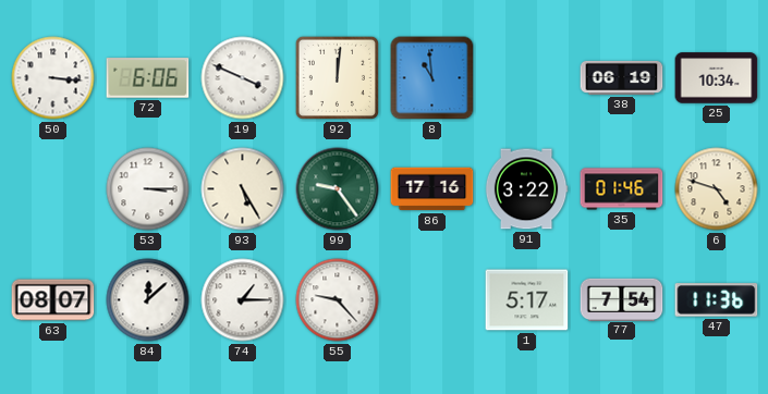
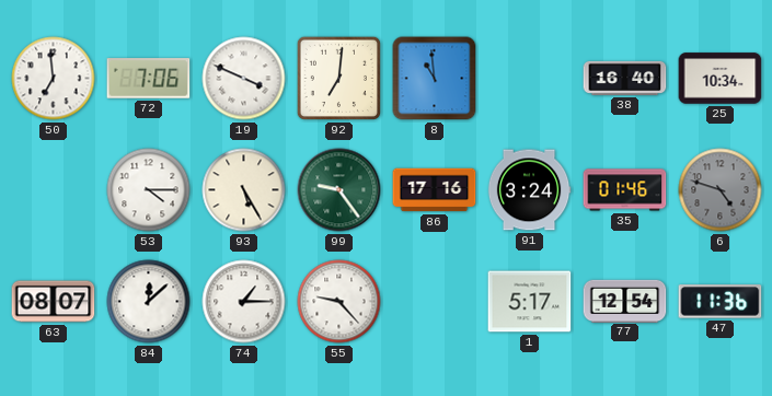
50: 3:16 -> 6:59 (54, 79)
72: 6:06 -> 7:06 (149, 79)
92: 12:01 -> 7:01 (338, 78)
38: 06:19 -> 16:40 (625, 78)
53: 3:15 -> 4:15 (149, 190)
91: 3:22 -> 3:24 (529, 190)
6 dial: cream -> grey (721, 190)
77: 7:54 -> 12:54 (625, 301)
